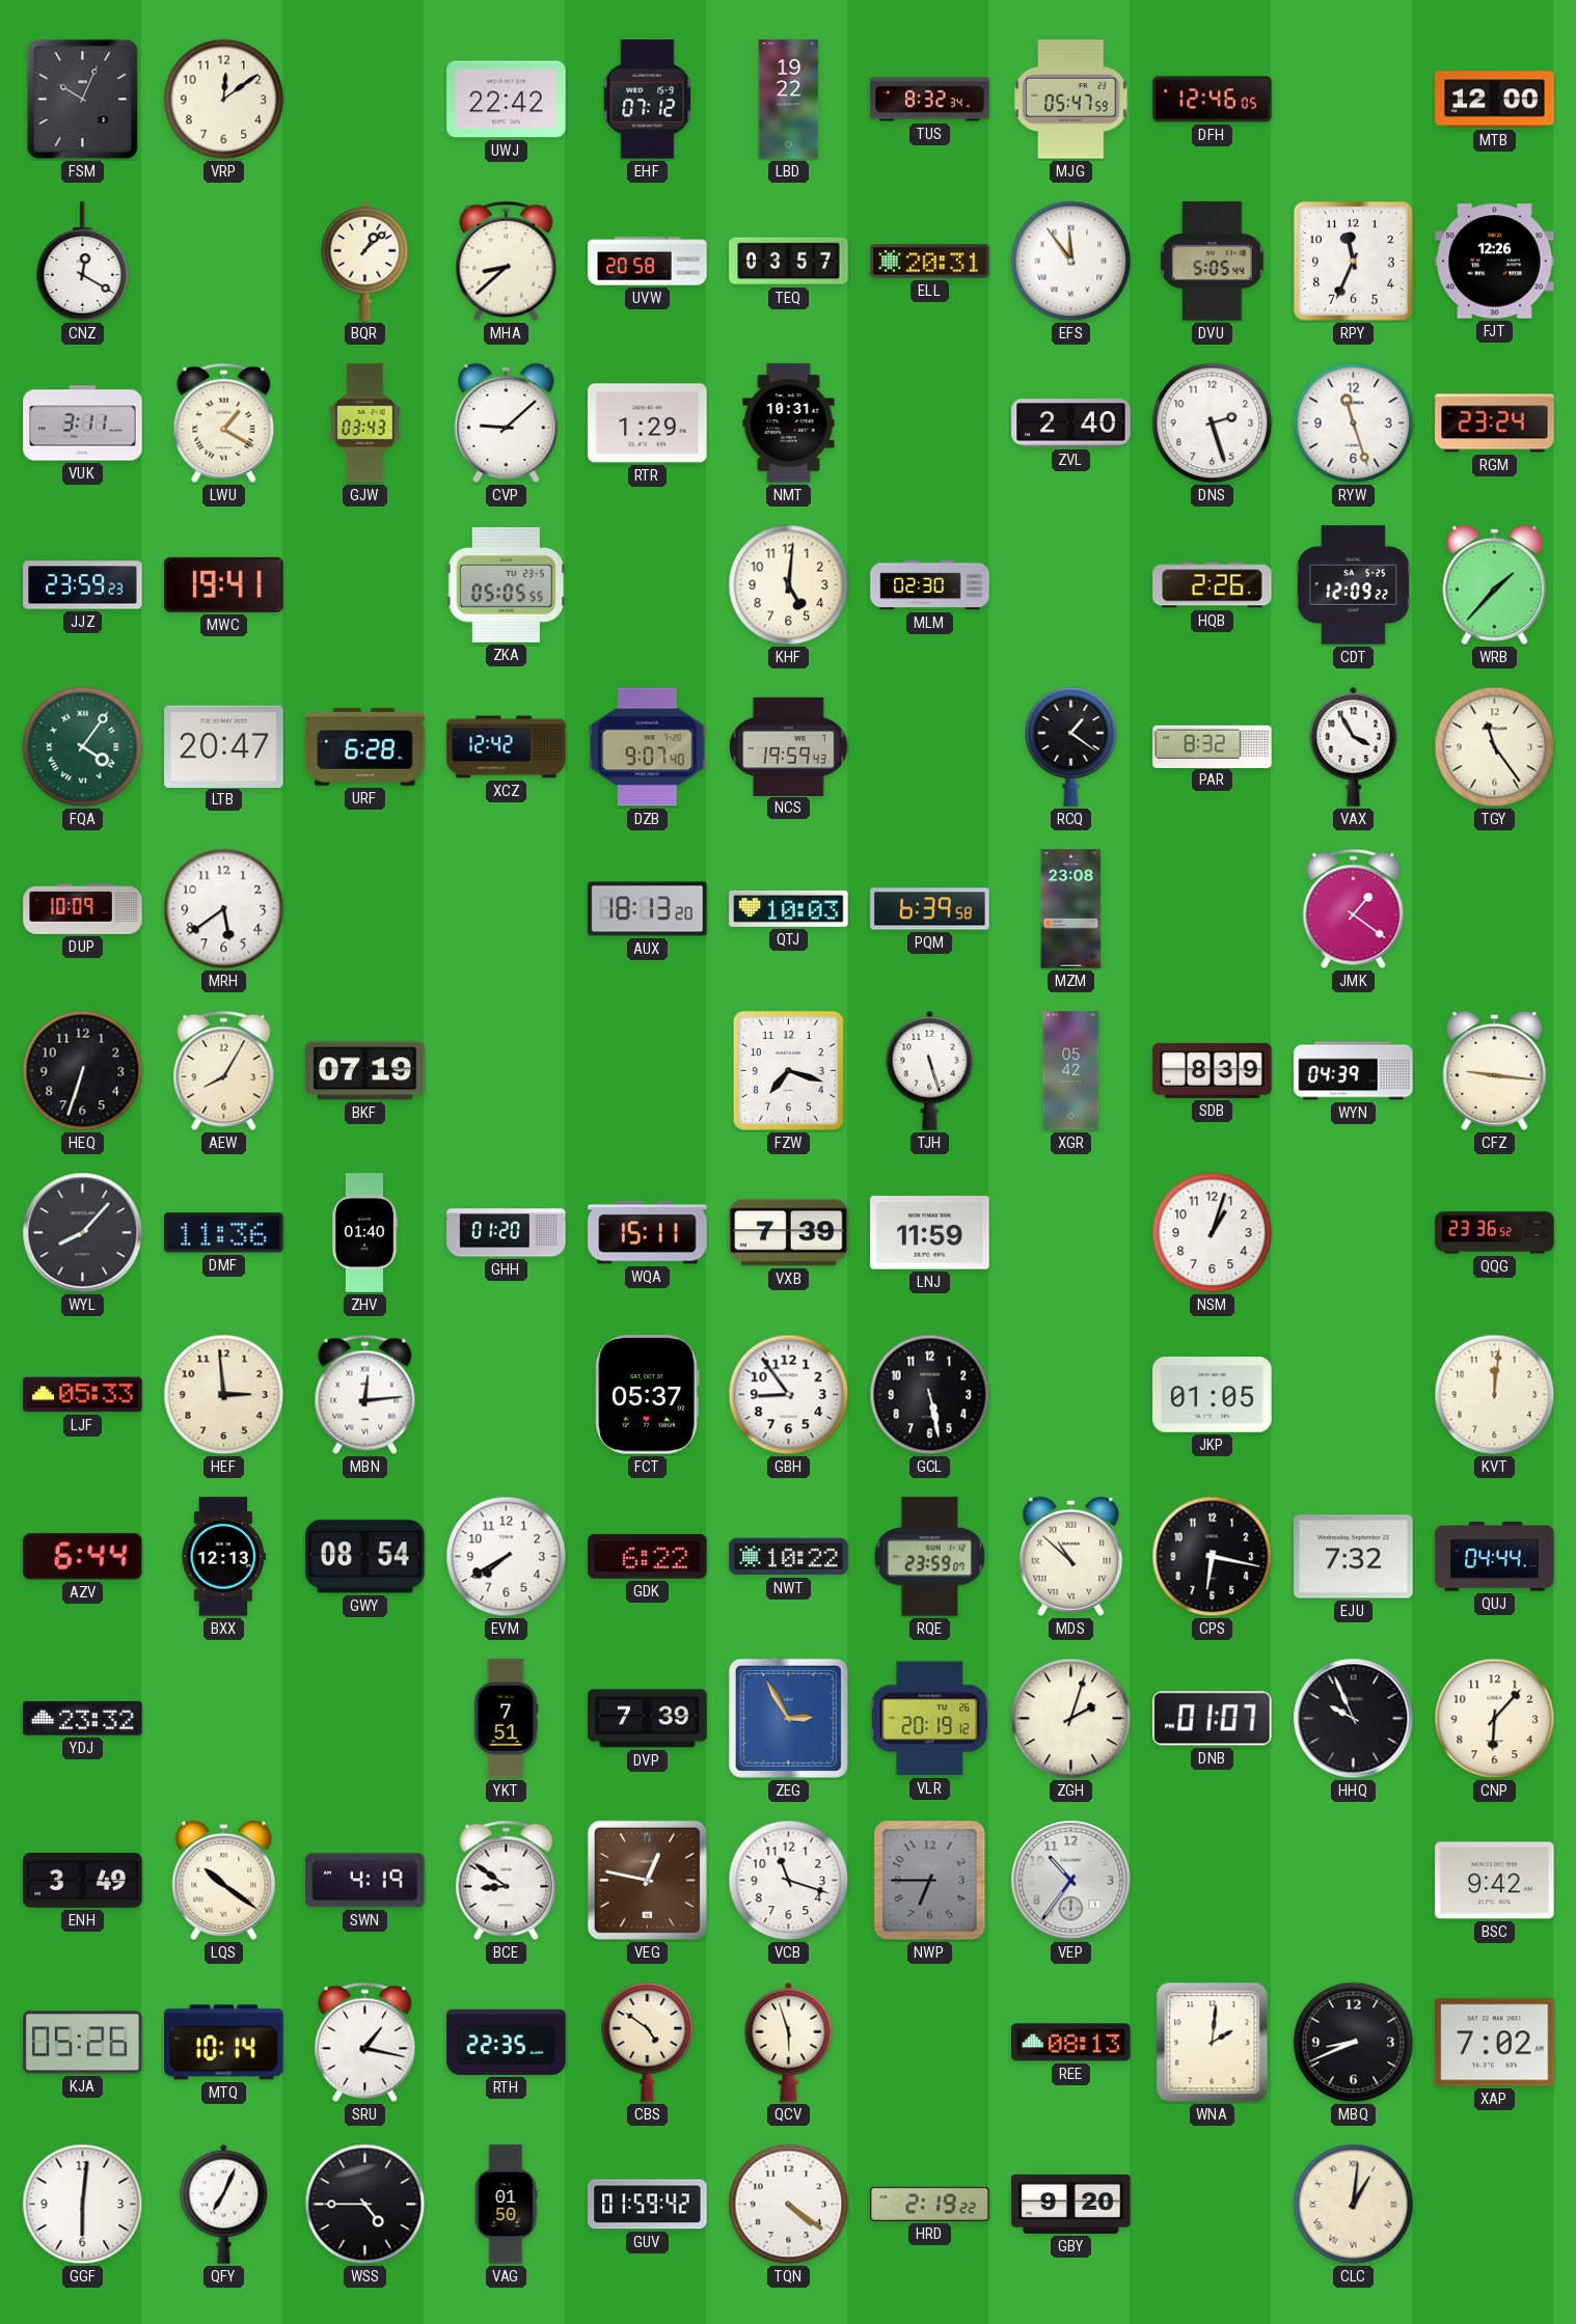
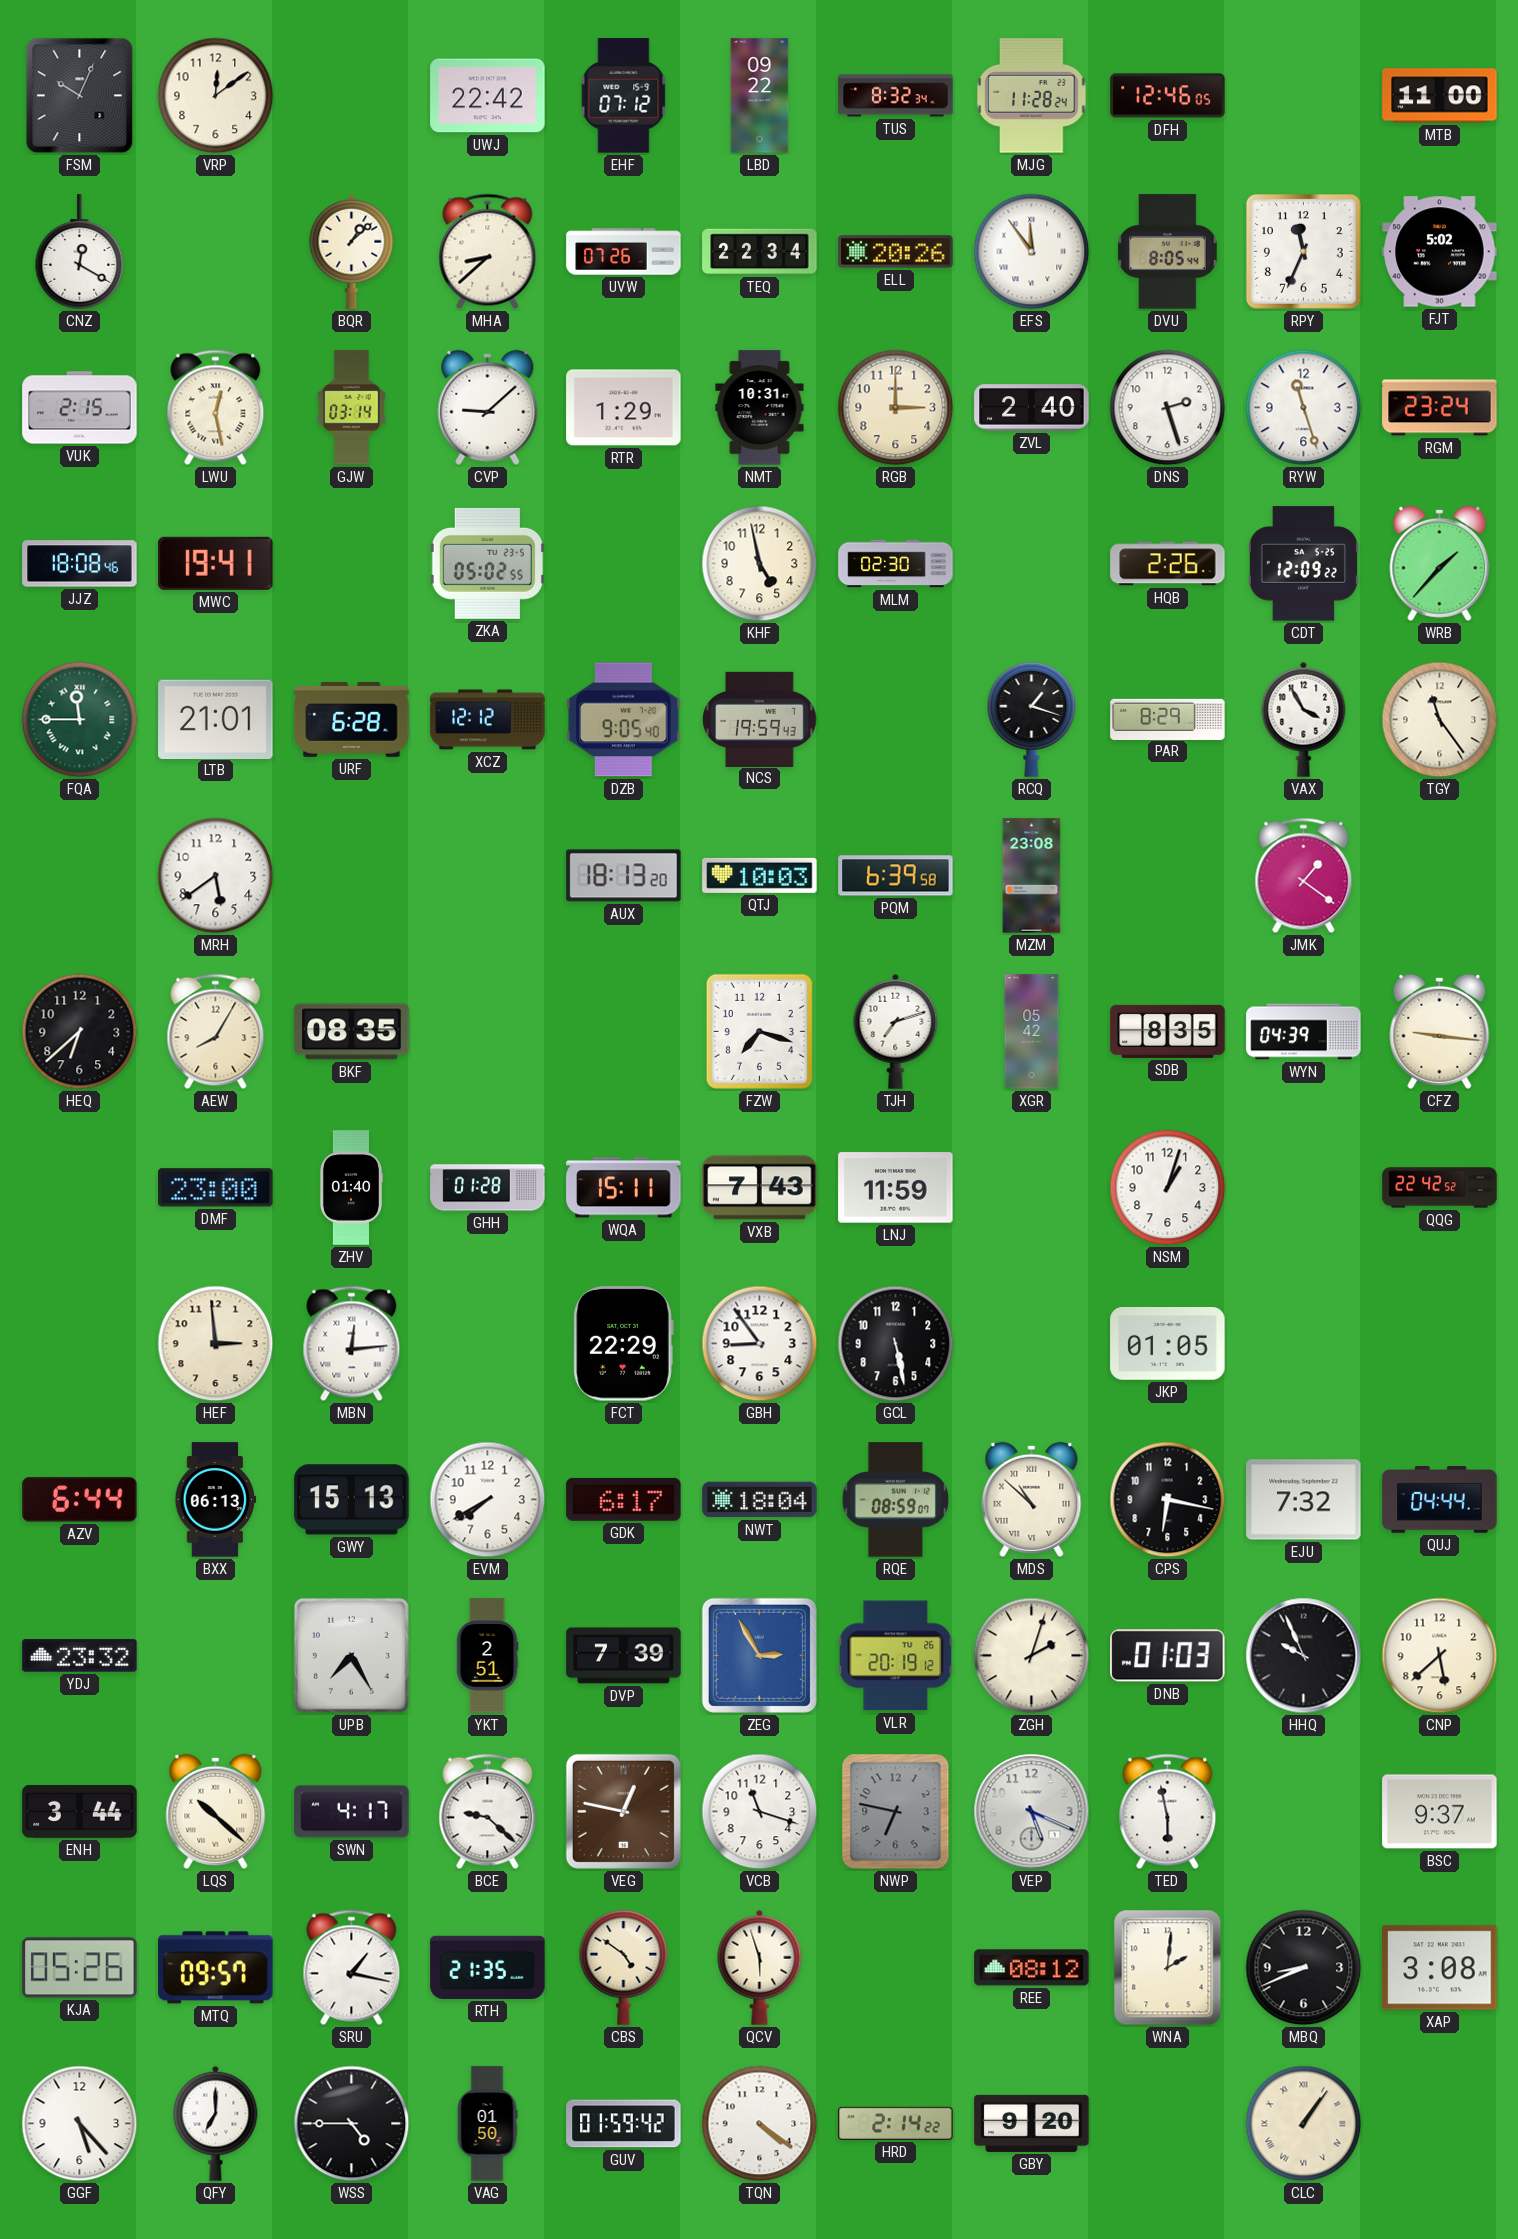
LBD: 19:22 -> 09:22 (760, 96)
MJG: 05:47 -> 11:28 (1032, 96)
MTB: 12:00 -> 11:00 (1440, 96)
UVW: 20:58 -> 07:26 (624, 252)
TEQ: 03:57 -> 22:34 (760, 252)
ELL: 20:31 -> 20:26 (896, 252)
DVU: 5:05 -> 8:05 (1168, 252)
FJT: 12:26 -> 5:02 (1440, 252)
VUK: 3:11 -> 2:15 (80, 408)
LWU: 1:20 -> 12:28 (216, 408)
GJW: 03:43 -> 03:14 (352, 408)
RGB: none -> 3:00 (896, 408)
JJZ: 23:59 -> 18:08 (80, 564)
ZKA: 05:05 -> 05:02 (487, 563)
KHF: 5:01 -> 4:58 (760, 564)
FQA: 4:06 -> 11:45 (80, 720)
LTB: 20:47 -> 21:01 (216, 719)
XCZ: 12:42 -> 12:12 (488, 720)
DZB: 9:07 -> 9:05 (624, 720)
RCQ: 1:21 -> 1:18 (1032, 719)
PAR: 8:32 -> 8:29 (1168, 719)
DUP: 10:09 -> none (83, 908)
HEQ: 6:33 -> 6:38 (80, 1032)
BKF: 07:19 -> 08:35 (352, 1032)
TJH: 5:27 -> 7:12 (896, 1031)
SDB: 8:39 -> 8:35 (1168, 1031)
WYL: 8:07 -> none (83, 1233)
DMF: 11:36 -> 23:00 (216, 1188)
GHH: 01:20 -> 01:28 (488, 1188)
VXB: 7:39 -> 7:43 (760, 1188)
QQG: 23:36 -> 22:42 (1440, 1188)
LJF: 05:33 -> none (83, 1395)
FCT: 05:37 -> 22:29 (623, 1344)
KVT: 12:01 -> none (1495, 1395)
BXX: 12:13 -> 06:13 (216, 1500)
GWY: 08:54 -> 15:13 (352, 1500)
GDK: 6:22 -> 6:17 (624, 1499)
NWT: 10:22 -> 18:04 (760, 1500)
RQE: 23:59 -> 08:59 (895, 1500)
UPB: none -> 7:25 (351, 1655)
YKT: 7:51 -> 2:51 (487, 1656)
DNB: 01:07 -> 01:03 (1168, 1656)
CNP: 6:07 -> 5:38 (1440, 1656)
ENH: 3:49 -> 3:44 (80, 1811)
LQS: 10:21 -> 10:22 (216, 1811)
SWN: 4:19 -> 4:17 (352, 1812)
BCE: 8:51 -> 9:22 (488, 1812)
NWP: 6:45 -> 6:47 (896, 1812)
VEP: 10:36 -> 5:19 (1032, 1812)
TED: none -> 5:58 (1168, 1812)
BSC: 9:42 -> 9:37 (1440, 1812)
MTQ: 10:14 -> 09:57 (216, 1968)
RTH: 22:35 -> 21:35 (488, 1967)
REE: 08:13 -> 08:12 (1032, 1968)
XAP: 7:02 -> 3:08 (1440, 1968)
GGF: 6:01 -> 5:23 (80, 2124)
QFY: 7:04 -> 7:00 (216, 2123)
HRD: 2:19 -> 2:14 (896, 2123)
CLC: 1:01 -> 1:06 (1304, 2124)
